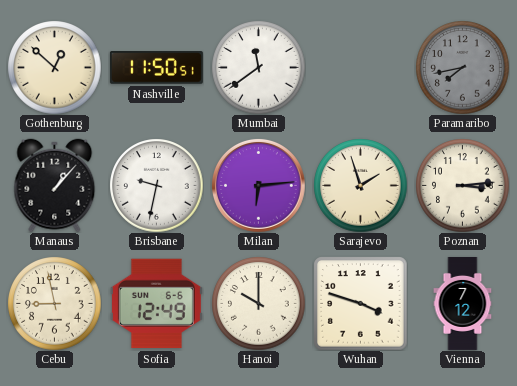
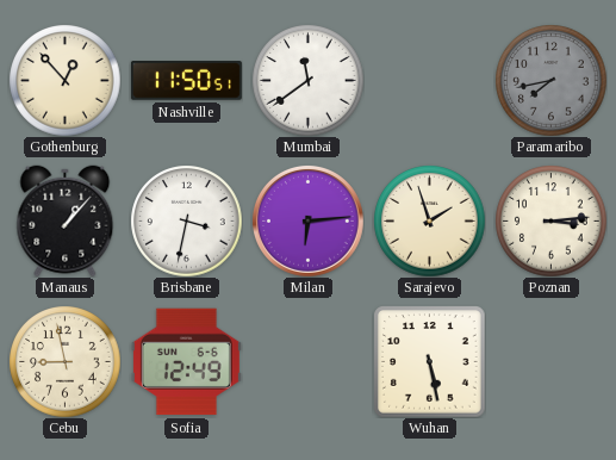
Gothenburg: 12:52 -> 12:53 (64, 80)
Brisbane: 9:32 -> 3:32 (186, 220)
Hanoi: 10:00 -> none (258, 303)
Wuhan: 3:48 -> 5:28 (429, 361)
Vienna: 7:12 -> none (463, 303)
